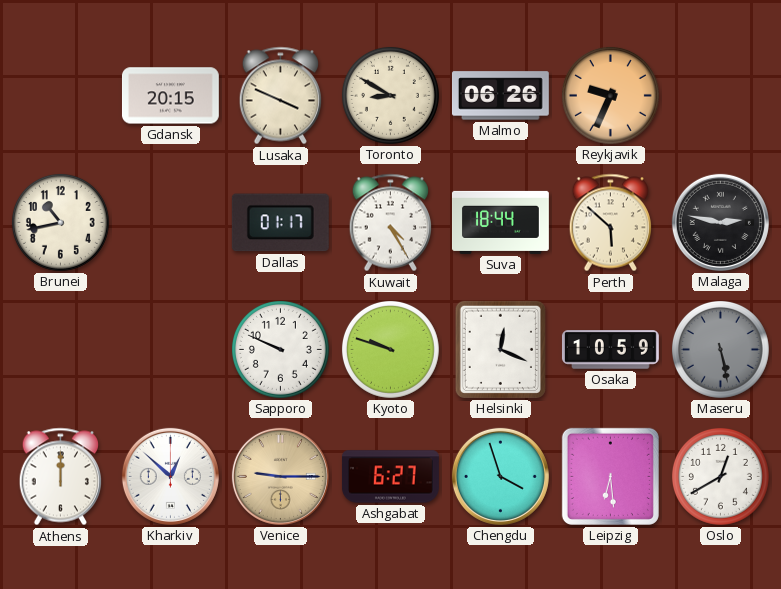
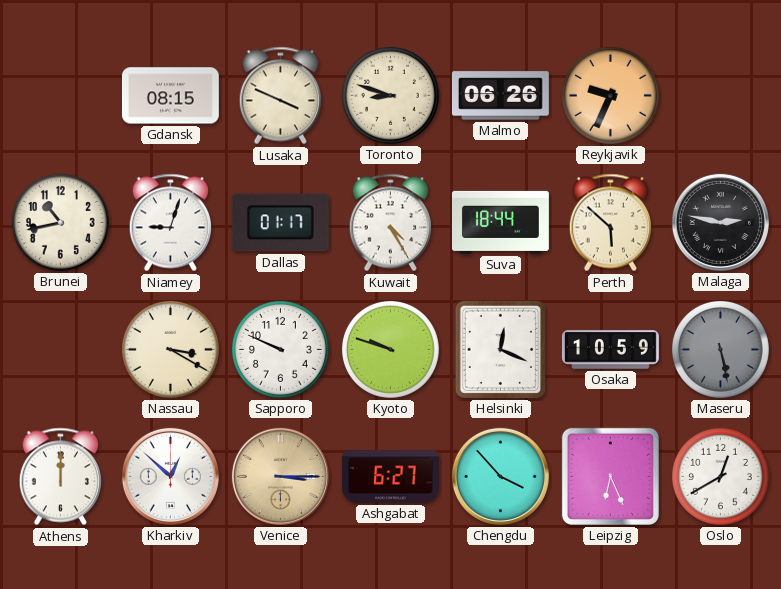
Gdansk: 20:15 -> 08:15 (170, 96)
Toronto: 8:50 -> 8:48 (390, 95)
Niamey: none -> 9:03 (170, 223)
Nassau: none -> 3:20 (170, 349)
Venice: 9:15 -> 3:15 (280, 476)
Chengdu: 3:57 -> 3:53 (500, 476)
Leipzig: 6:29 -> 6:26 (610, 476)
